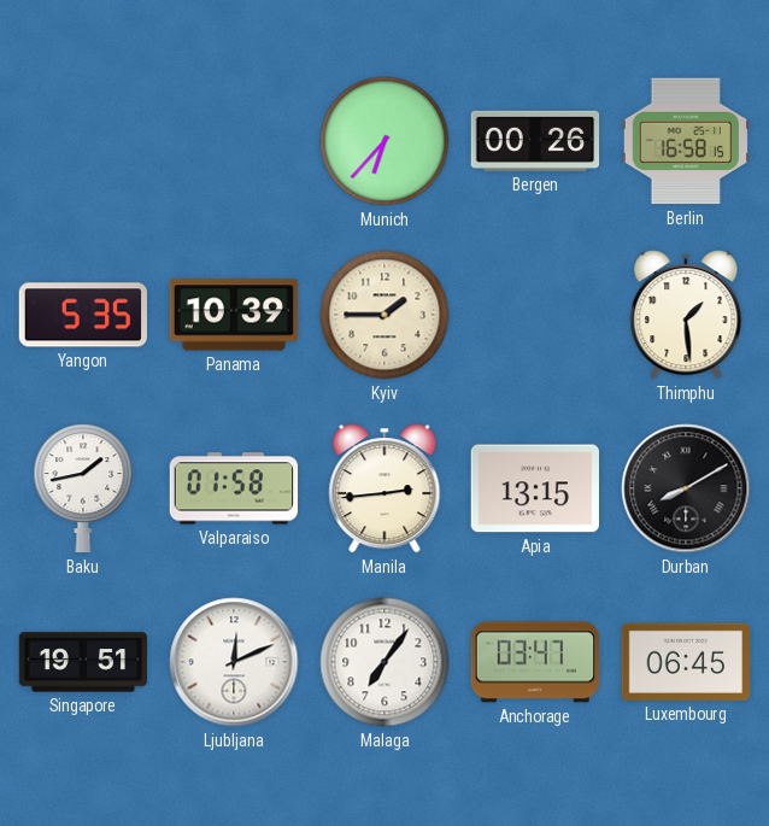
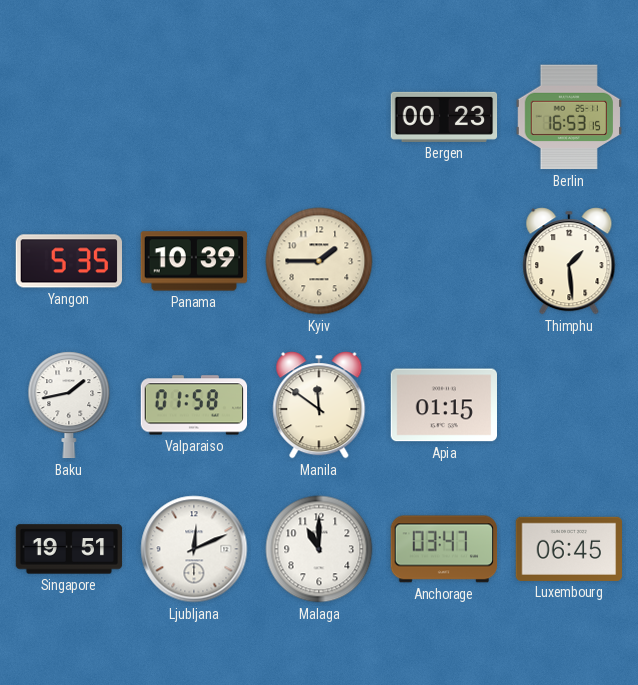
Munich: 6:37 -> none (384, 141)
Bergen: 00:26 -> 00:23 (444, 117)
Berlin: 16:58 -> 16:53 (568, 117)
Manila: 2:44 -> 11:51 (319, 405)
Apia: 13:15 -> 01:15 (443, 405)
Durban: 8:10 -> none (686, 488)
Malaga: 7:06 -> 11:00 (319, 549)
